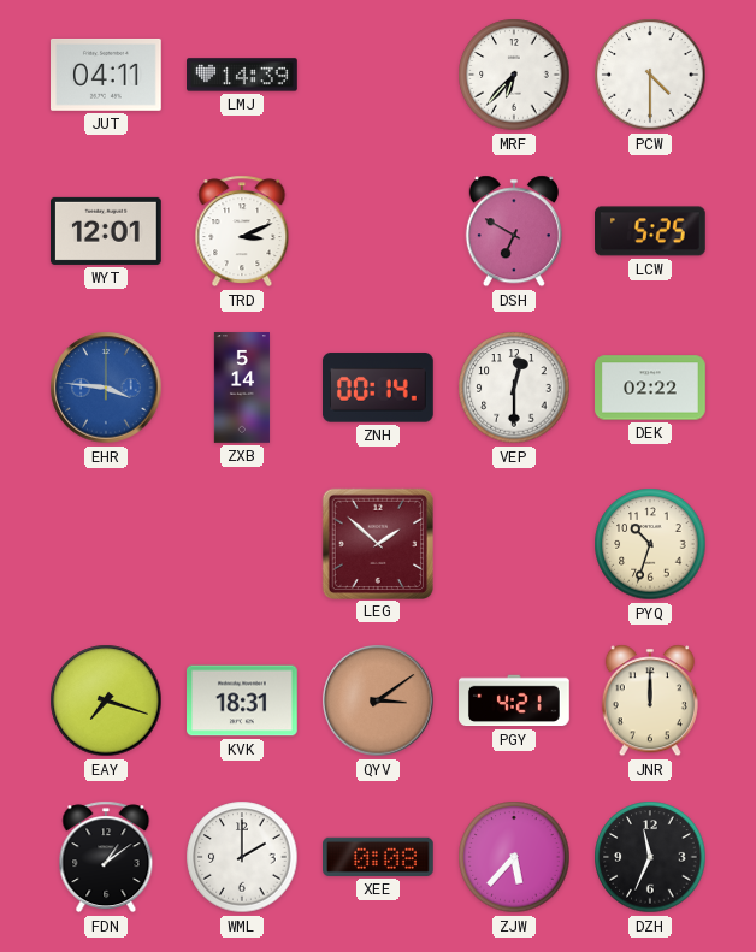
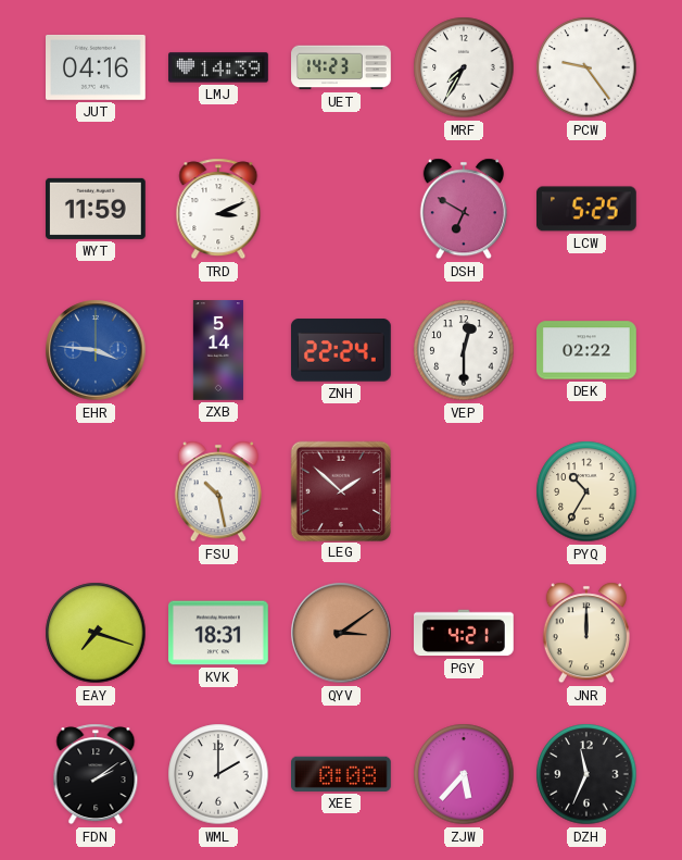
JUT: 04:11 -> 04:16 (97, 67)
UET: none -> 14:23 (341, 67)
MRF: 6:37 -> 7:35 (464, 67)
PCW: 4:30 -> 9:24 (586, 67)
WYT: 12:01 -> 11:59 (97, 209)
ZNH: 00:14 -> 22:24 (341, 350)
FSU: none -> 10:28 (218, 491)
PYQ: 10:33 -> 10:35 (586, 491)
FDN: 1:09 -> 2:09 (96, 774)
